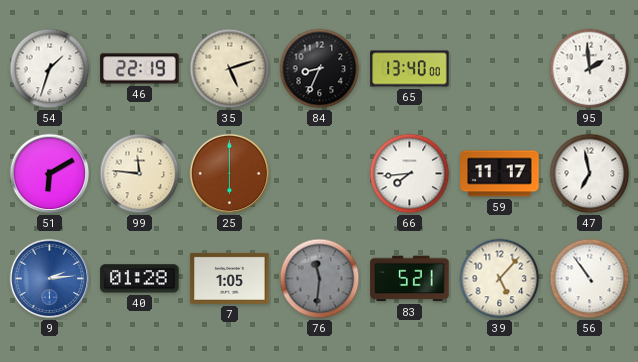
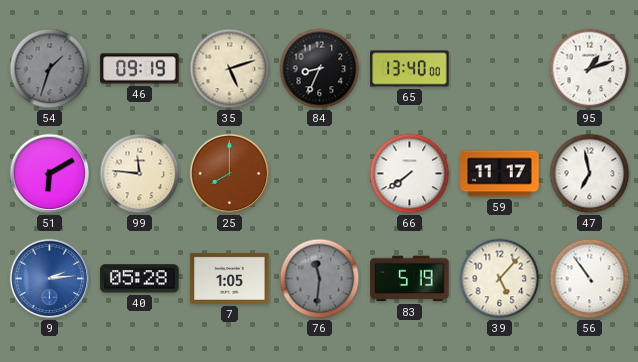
54 dial: white -> grey (50, 69)
46: 22:19 -> 09:19 (140, 69)
95: 1:59 -> 1:12 (590, 69)
25: 6:00 -> 8:00 (230, 174)
66: 7:44 -> 7:39 (410, 174)
40: 01:28 -> 05:28 (140, 279)
83: 5:21 -> 5:19 (410, 279)
